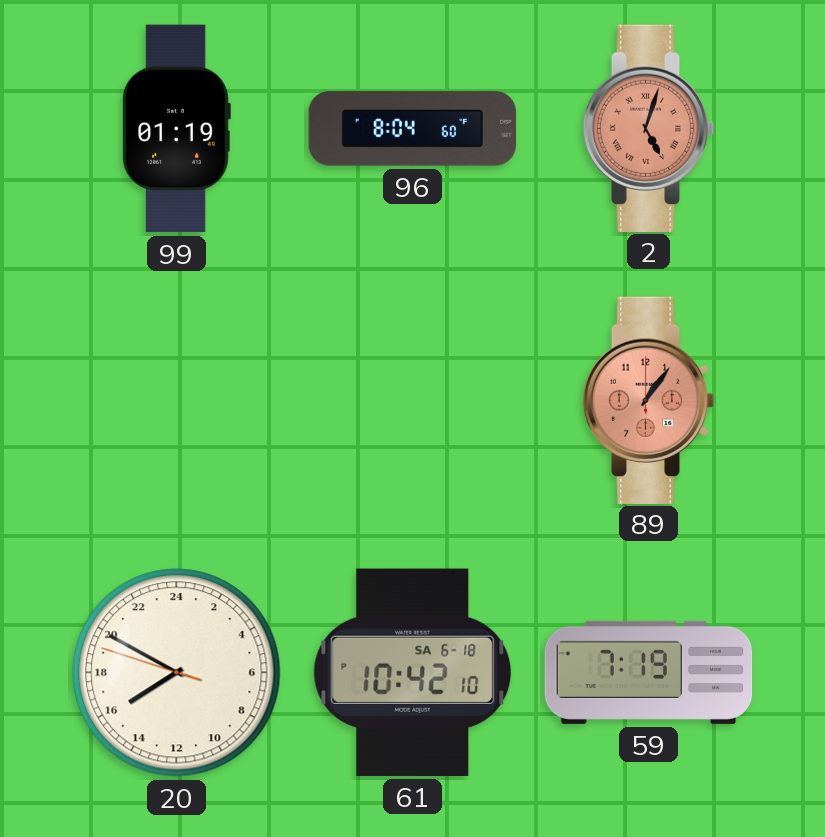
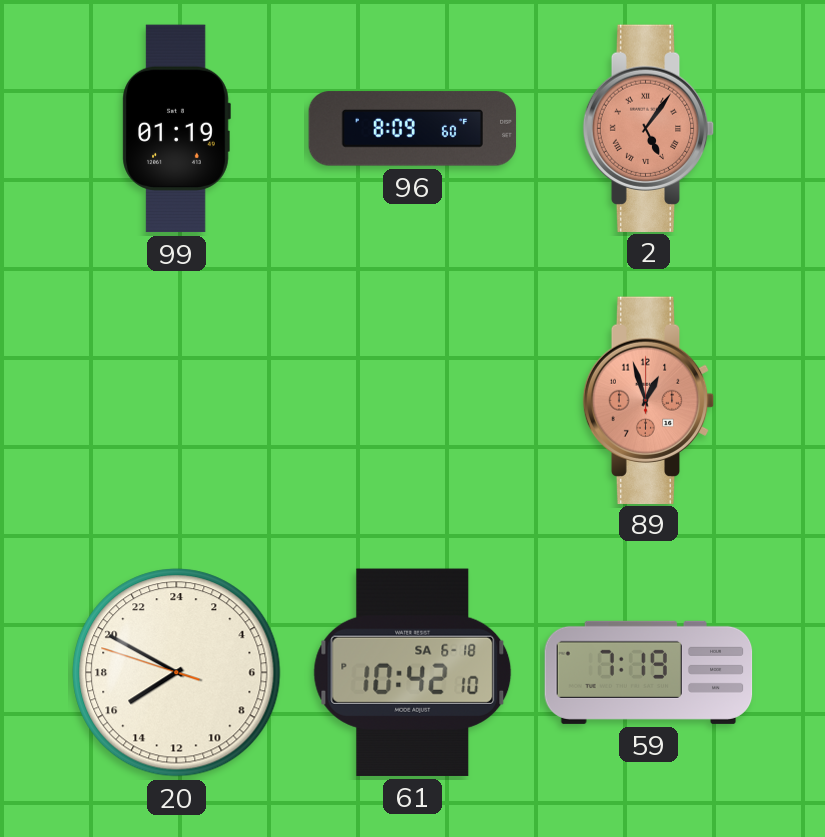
96: 8:04 -> 8:09 (413, 129)
2: 5:03 -> 5:06 (649, 128)
89: 1:06 -> 12:57 (649, 400)
